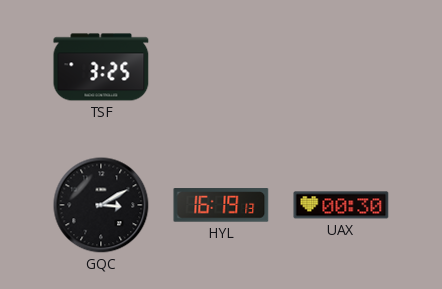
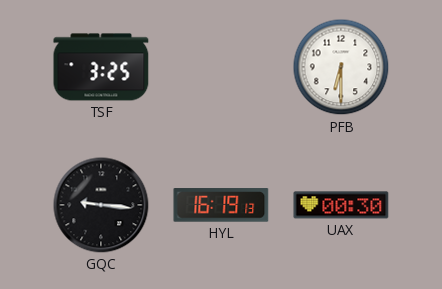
PFB: none -> 6:30 (341, 67)
GQC: 3:10 -> 9:16 (101, 205)
